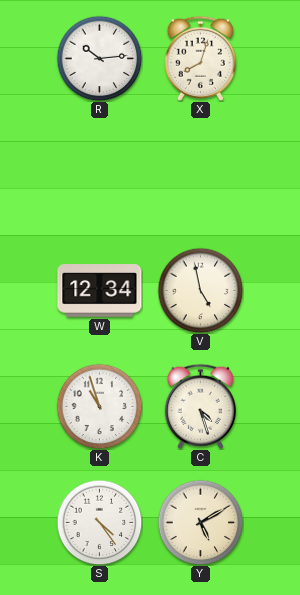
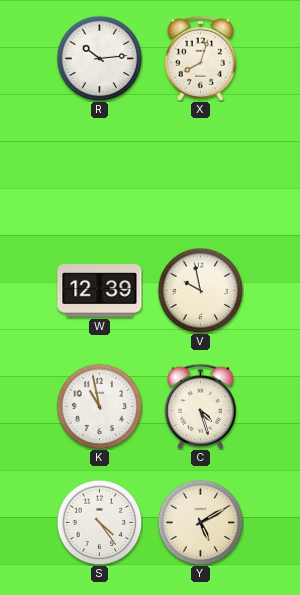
W: 12:34 -> 12:39 (100, 291)
V: 4:58 -> 9:58 (200, 290)
K: 10:57 -> 10:58 (99, 406)
